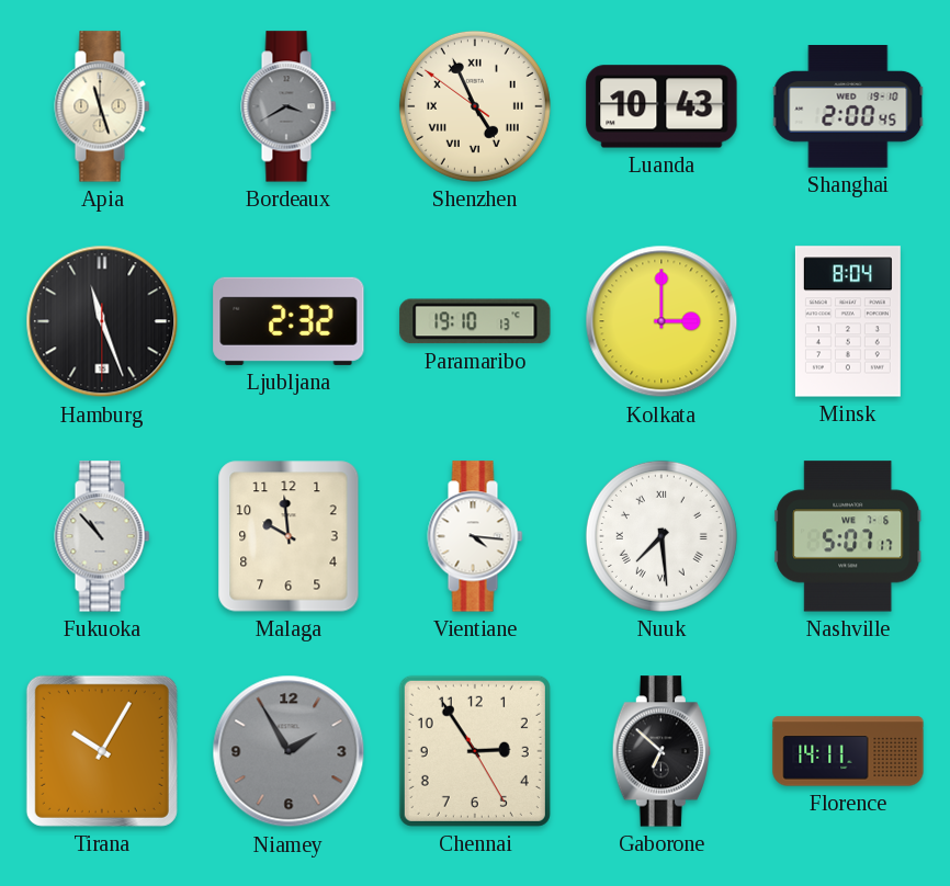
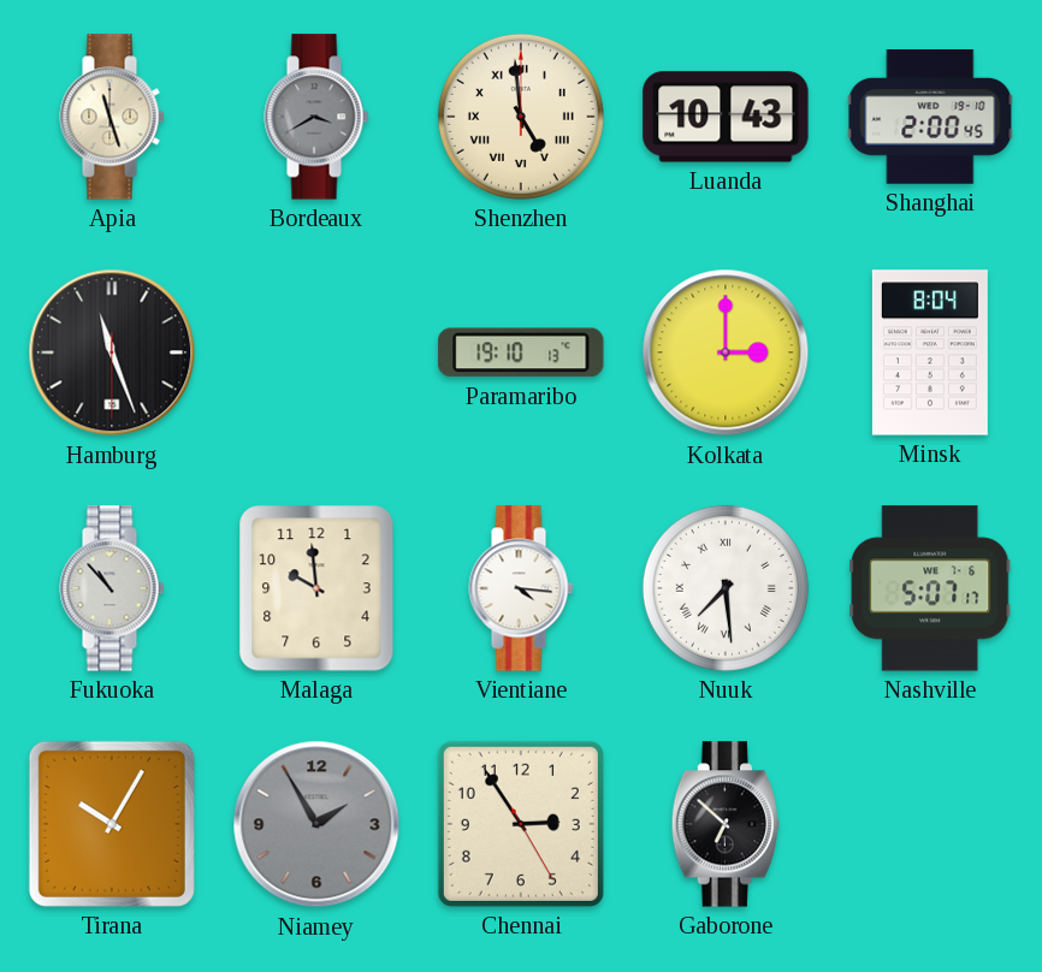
Shenzhen: 4:55 -> 4:59 (521, 117)
Ljubljana: 2:32 -> none (289, 321)
Florence: 14:11 -> none (848, 751)
